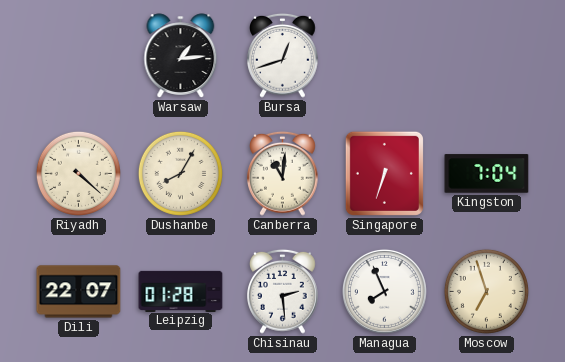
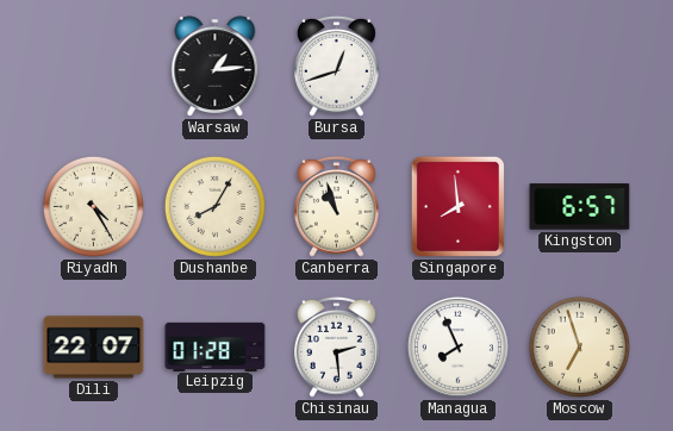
Riyadh: 4:22 -> 4:25 (93, 206)
Canberra: 11:01 -> 10:57 (337, 206)
Singapore: 6:33 -> 7:59 (457, 206)
Kingston: 7:04 -> 6:57 (580, 207)
